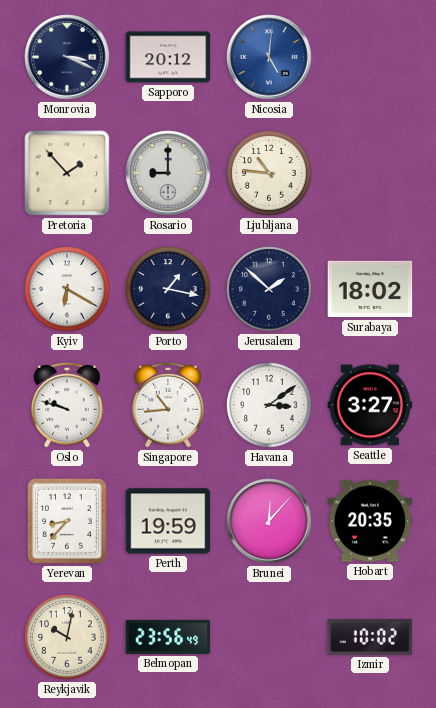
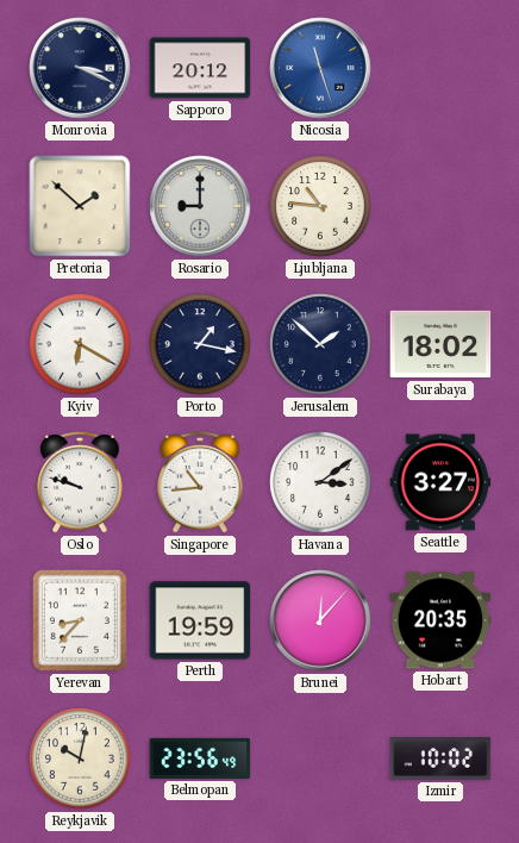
Nicosia: 5:01 -> 11:27 (320, 68)
Pretoria: 1:53 -> 1:52 (80, 206)
